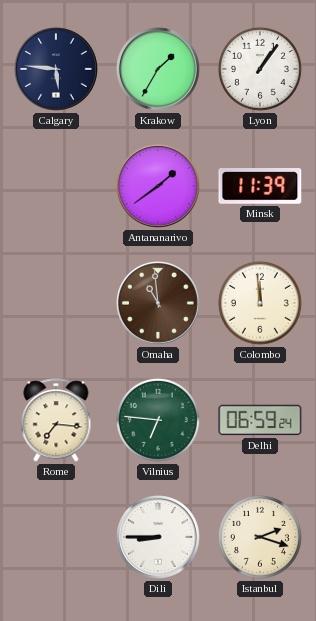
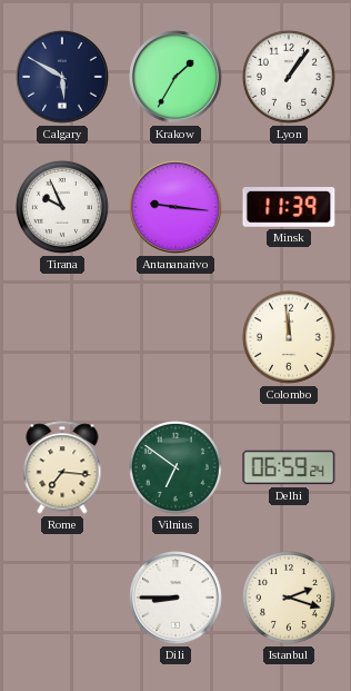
Calgary: 5:46 -> 5:50 (63, 78)
Tirana: none -> 9:56 (62, 207)
Antananarivo: 1:39 -> 9:16 (177, 208)
Omaha: 10:59 -> none (159, 304)
Vilnius: 6:46 -> 6:51 (175, 467)
